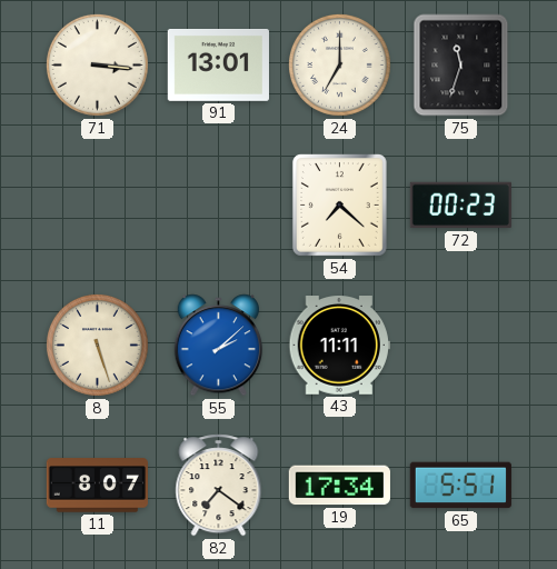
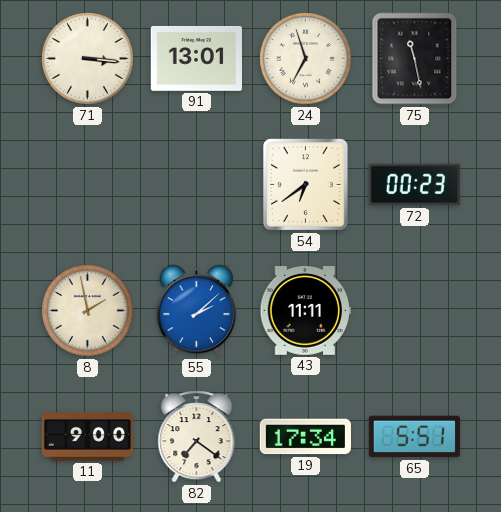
24: 7:00 -> 6:57 (305, 58)
75: 11:33 -> 11:28 (415, 59)
54: 7:22 -> 6:39 (305, 185)
8: 5:27 -> 1:58 (87, 310)
11: 8:07 -> 9:00 (87, 437)
